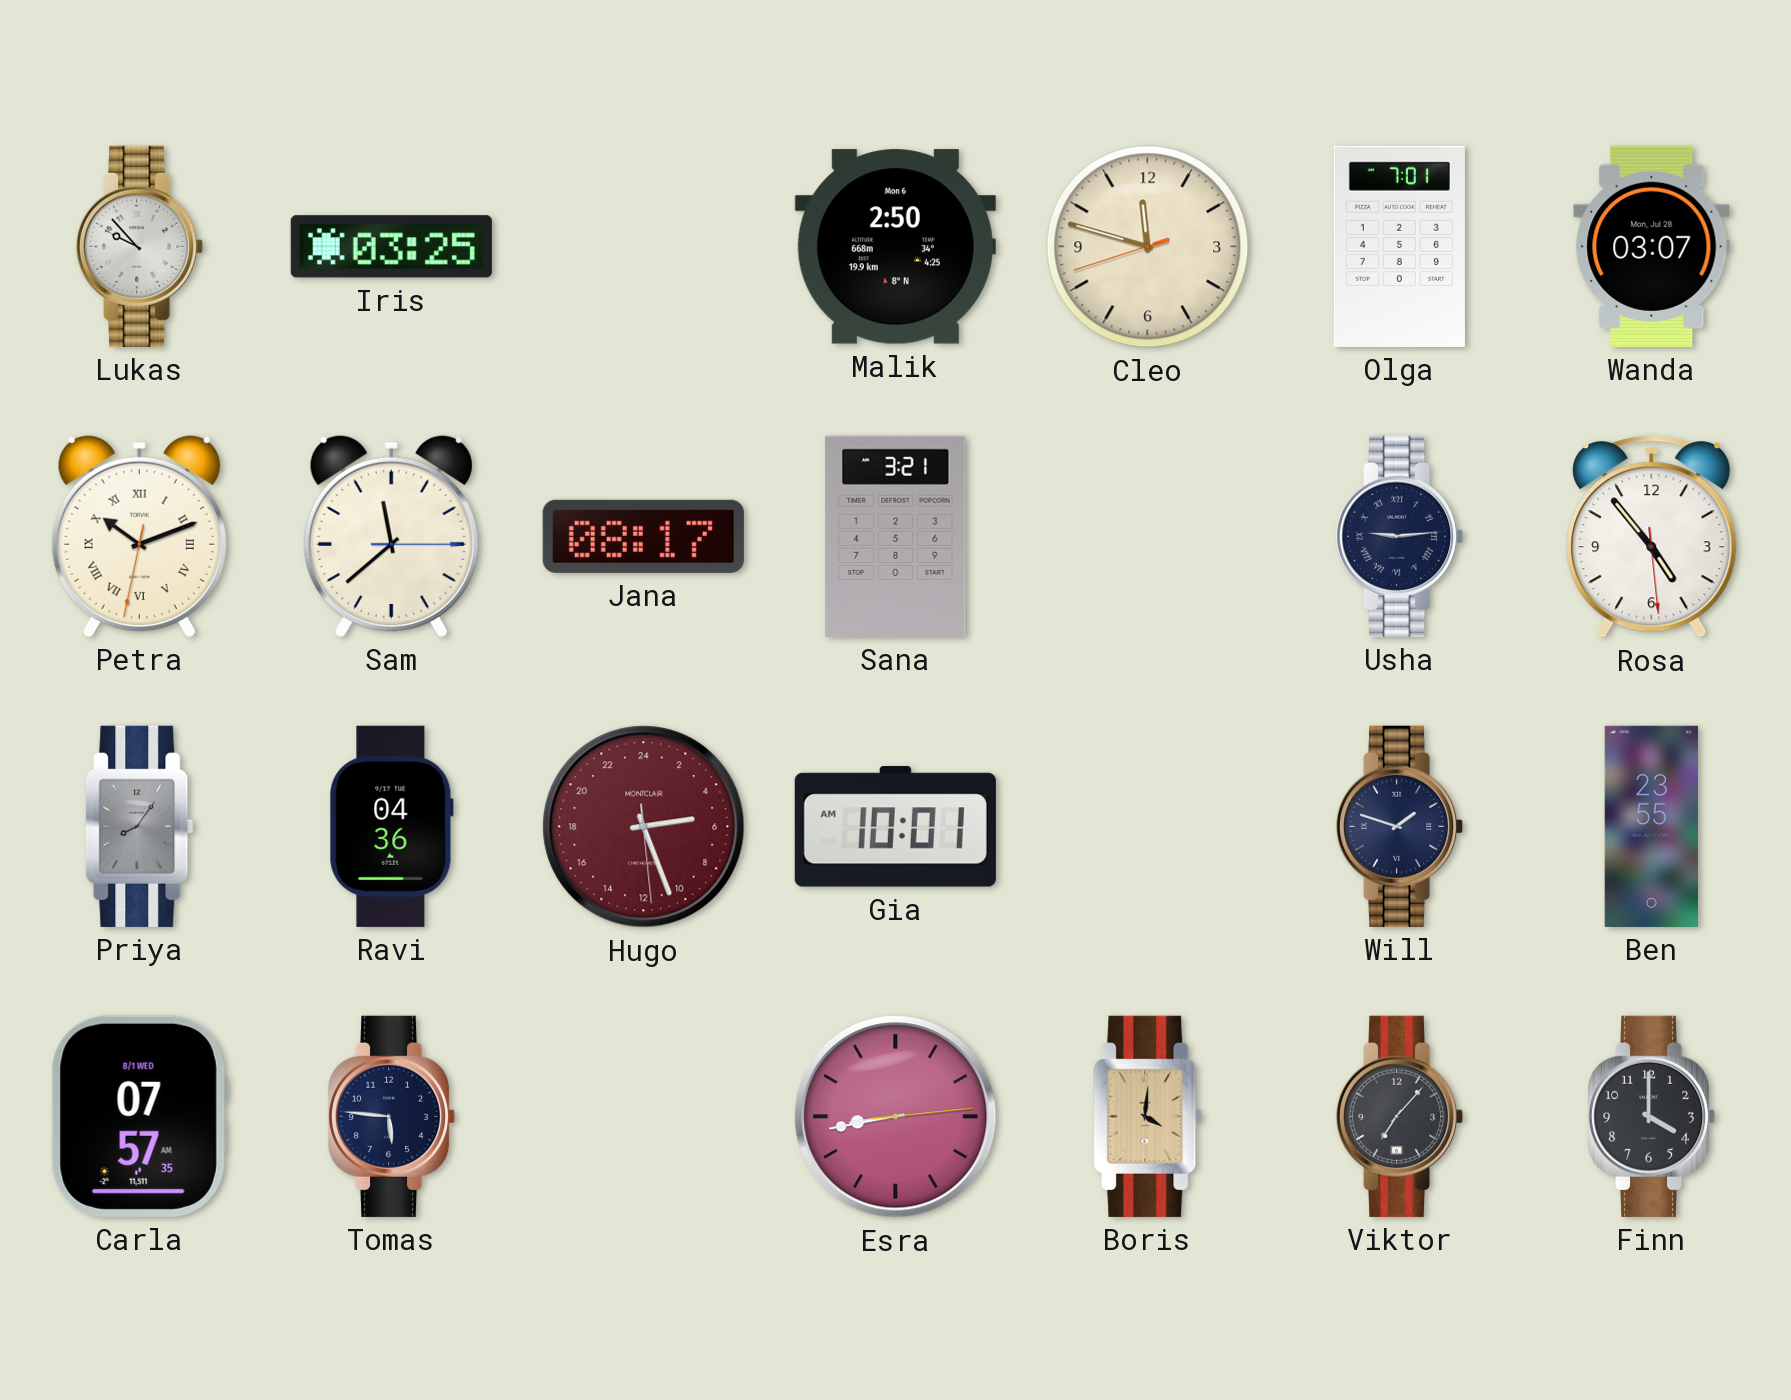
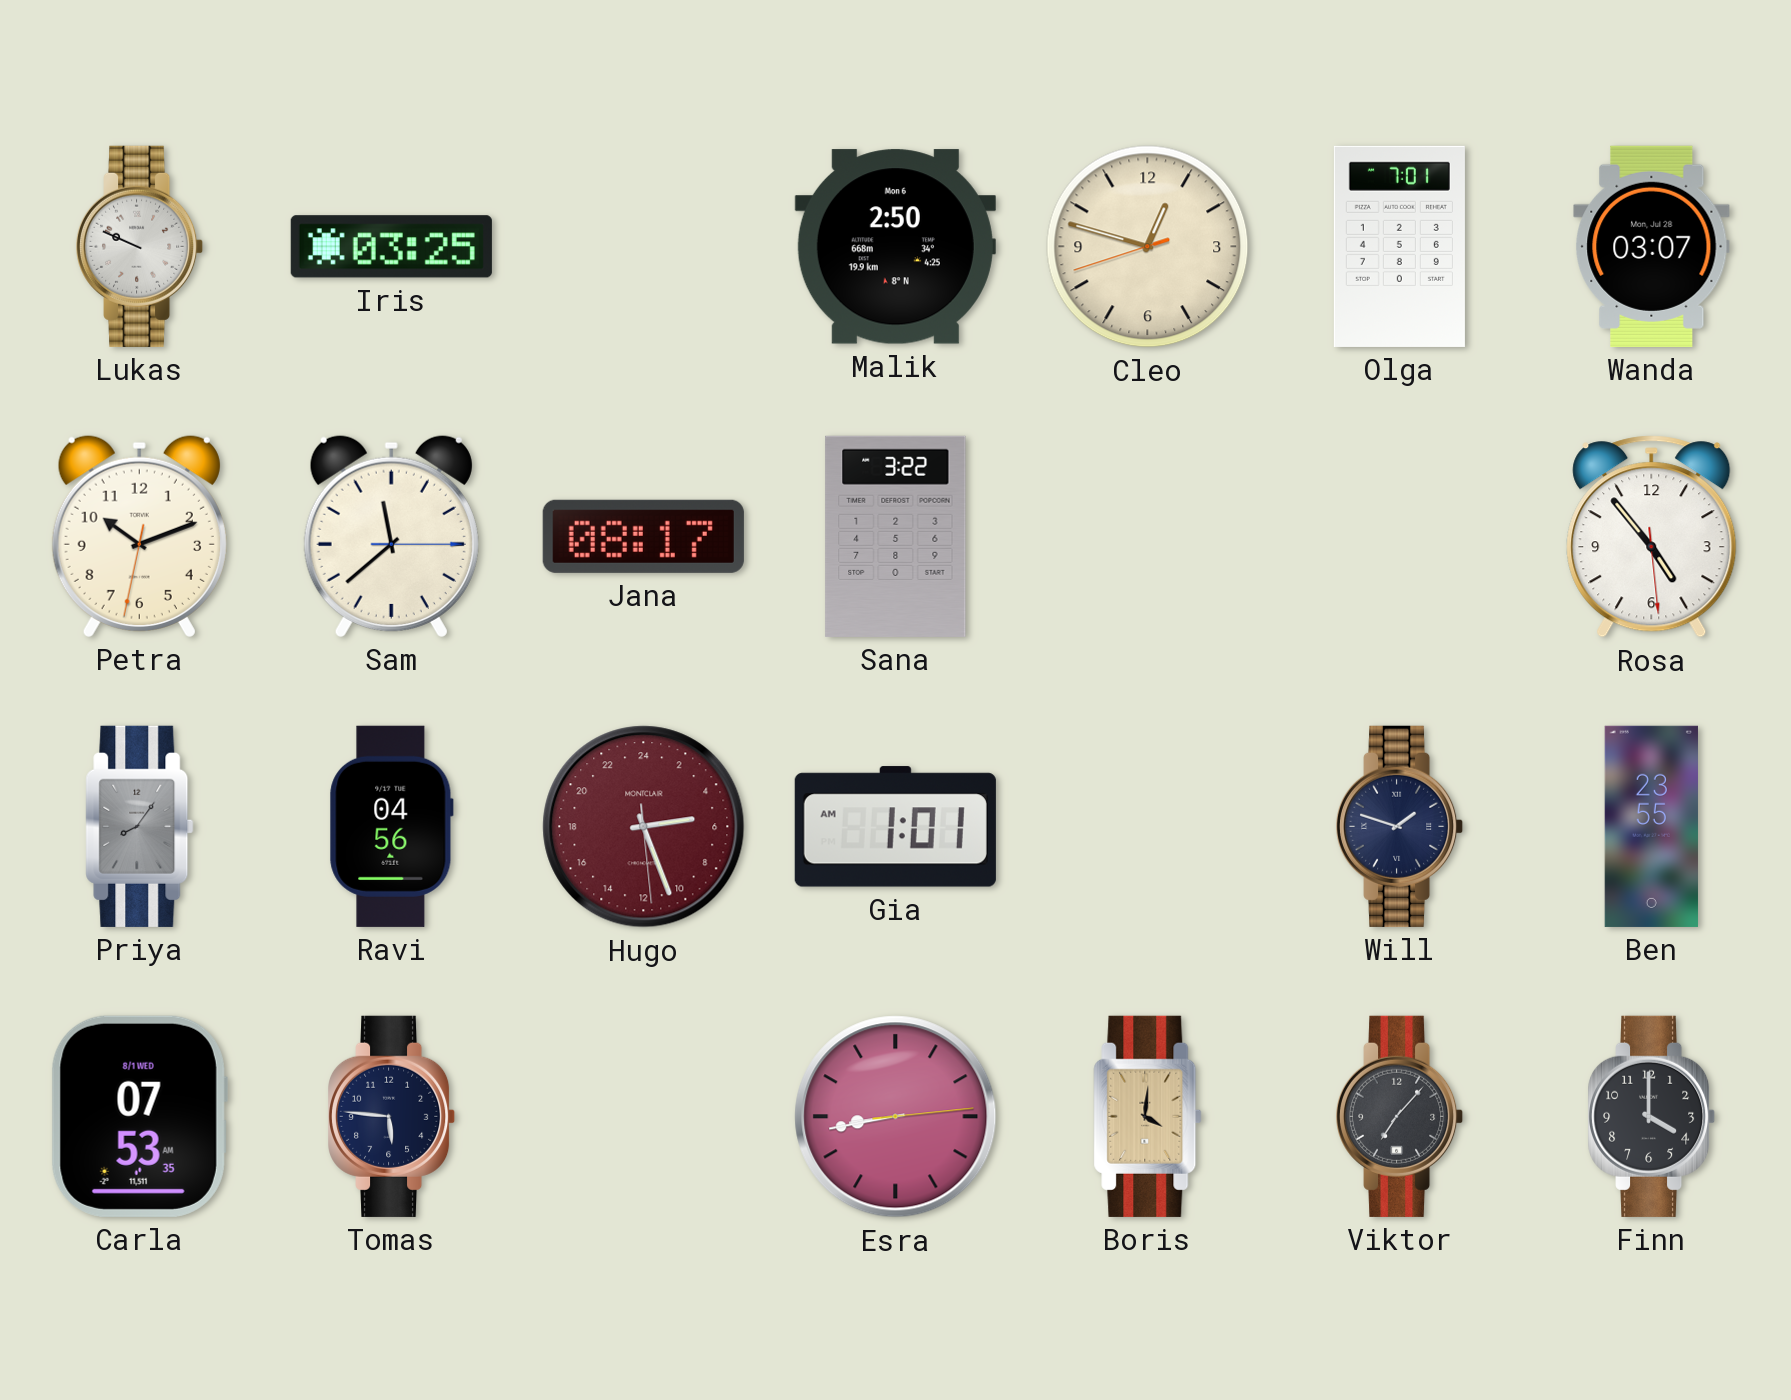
Lukas: 9:53 -> 9:49 (141, 246)
Cleo: 11:47 -> 12:47 (1148, 247)
Petra numerals: Roman -> Arabic (139, 536)
Sana: 3:21 -> 3:22 (896, 536)
Usha: 9:14 -> none (1401, 536)
Ravi: 04:36 -> 04:56 (391, 826)
Gia: 10:01 -> 1:01 (895, 827)
Carla: 07:57 -> 07:53 (139, 1116)
